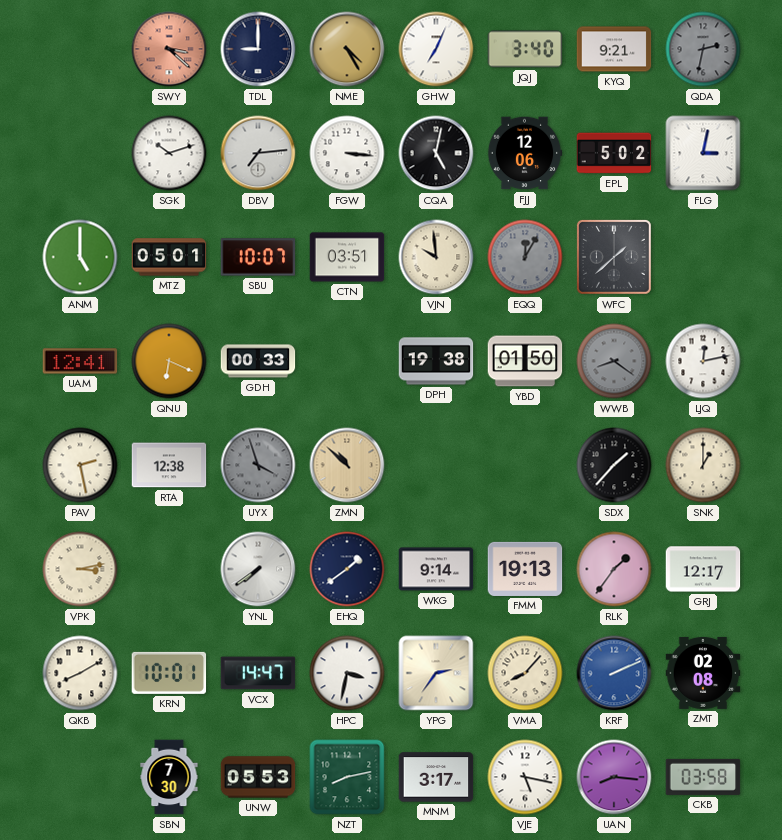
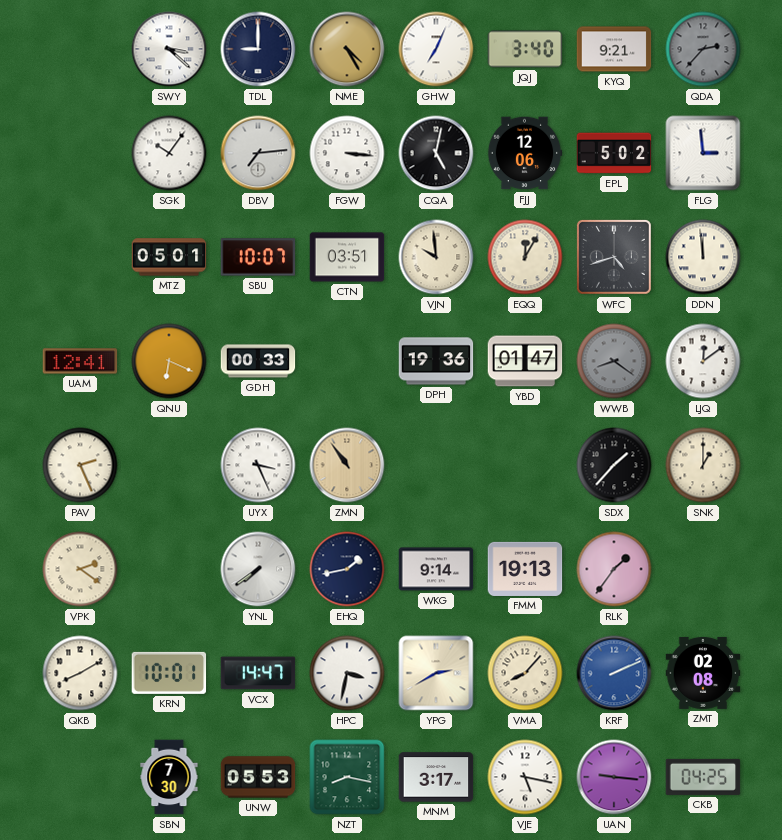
SWY dial: salmon -> white (169, 49)
QDA: 2:32 -> 2:37 (703, 49)
SGK: 10:12 -> 10:06 (169, 153)
FLG: 3:02 -> 2:59 (703, 153)
ANM: 5:00 -> none (80, 257)
EQQ dial: grey -> cream (525, 257)
WFC: 1:38 -> 4:42 (615, 258)
DDN: none -> 11:59 (703, 257)
DPH: 19:38 -> 19:36 (436, 361)
YBD: 01:50 -> 01:47 (525, 361)
LJQ: 12:13 -> 12:09 (703, 361)
PAV: 2:28 -> 2:26 (80, 465)
RTA: 12:38 -> none (169, 465)
UYX: 3:57 -> 3:26 (258, 465)
UYX dial: grey -> white (258, 465)
ZMN: 10:52 -> 10:54 (347, 465)
VPK: 3:13 -> 2:21 (80, 569)
EHQ: 1:39 -> 1:43 (347, 569)
GRJ: 12:17 -> none (703, 569)
YPG: 2:36 -> 2:40 (436, 673)
NZT: 8:13 -> 8:17 (347, 777)
UAN: 8:16 -> 9:16 (614, 777)
CKB: 03:58 -> 04:25 (703, 777)
